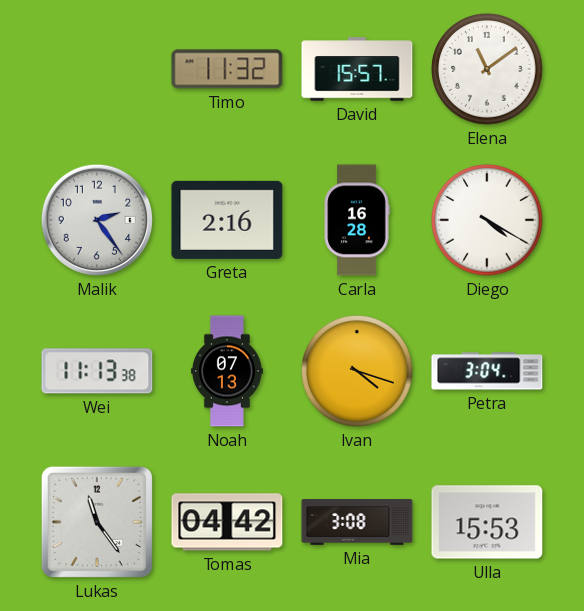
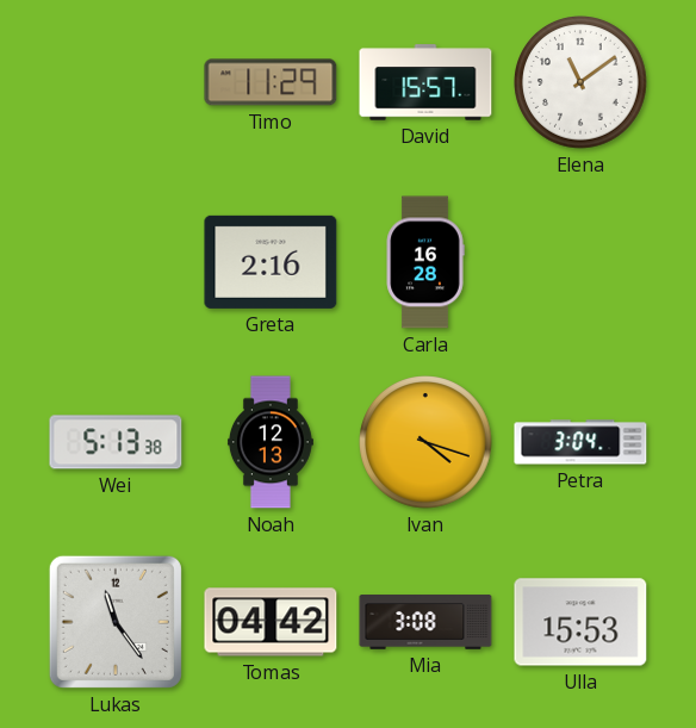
Timo: 11:32 -> 11:29 (271, 82)
Malik: 2:24 -> none (97, 220)
Diego: 4:20 -> none (487, 220)
Wei: 11:13 -> 5:13 (116, 442)
Noah: 07:13 -> 12:13 (271, 442)
